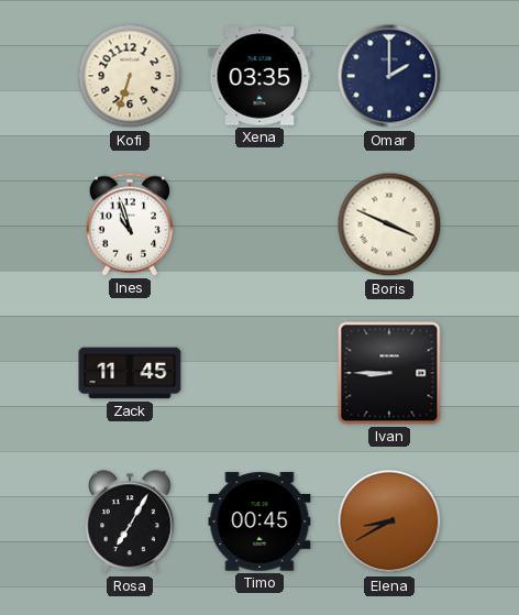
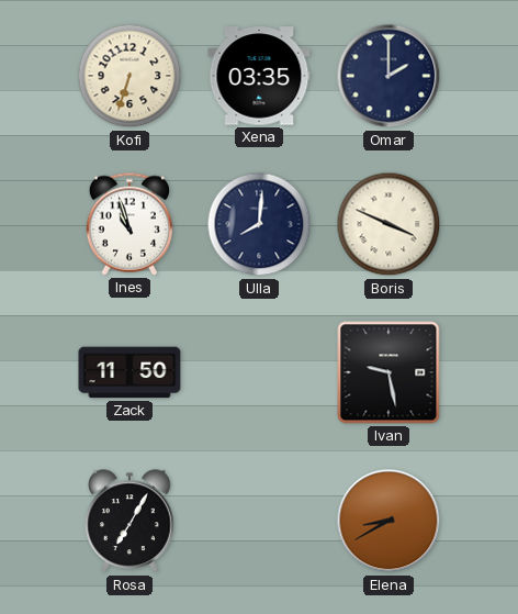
Ulla: none -> 8:01 (259, 224)
Zack: 11:45 -> 11:50 (129, 372)
Ivan: 8:45 -> 9:28 (388, 372)
Timo: 00:45 -> none (259, 521)
